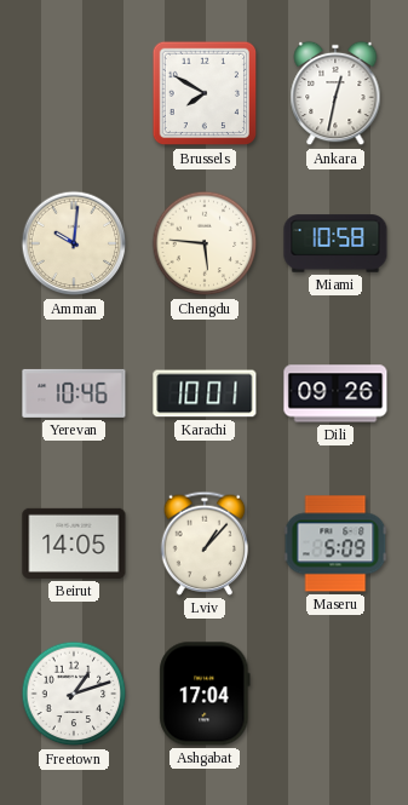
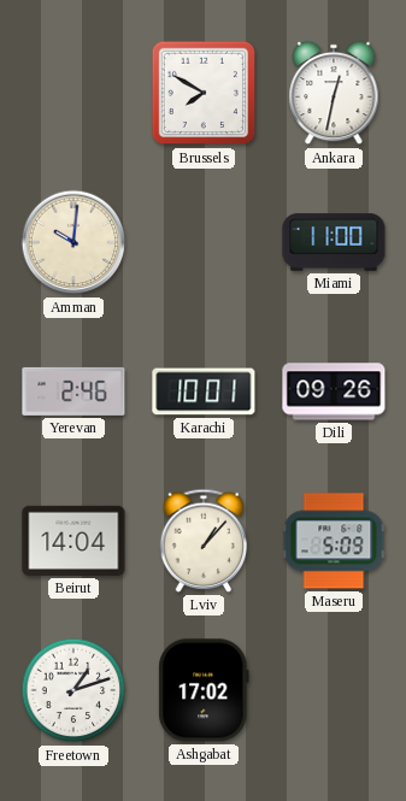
Chengdu: 5:46 -> none (205, 243)
Miami: 10:58 -> 11:00 (334, 242)
Yerevan: 10:46 -> 2:46 (73, 391)
Beirut: 14:05 -> 14:04 (73, 541)
Ashgabat: 17:04 -> 17:02 (204, 690)
